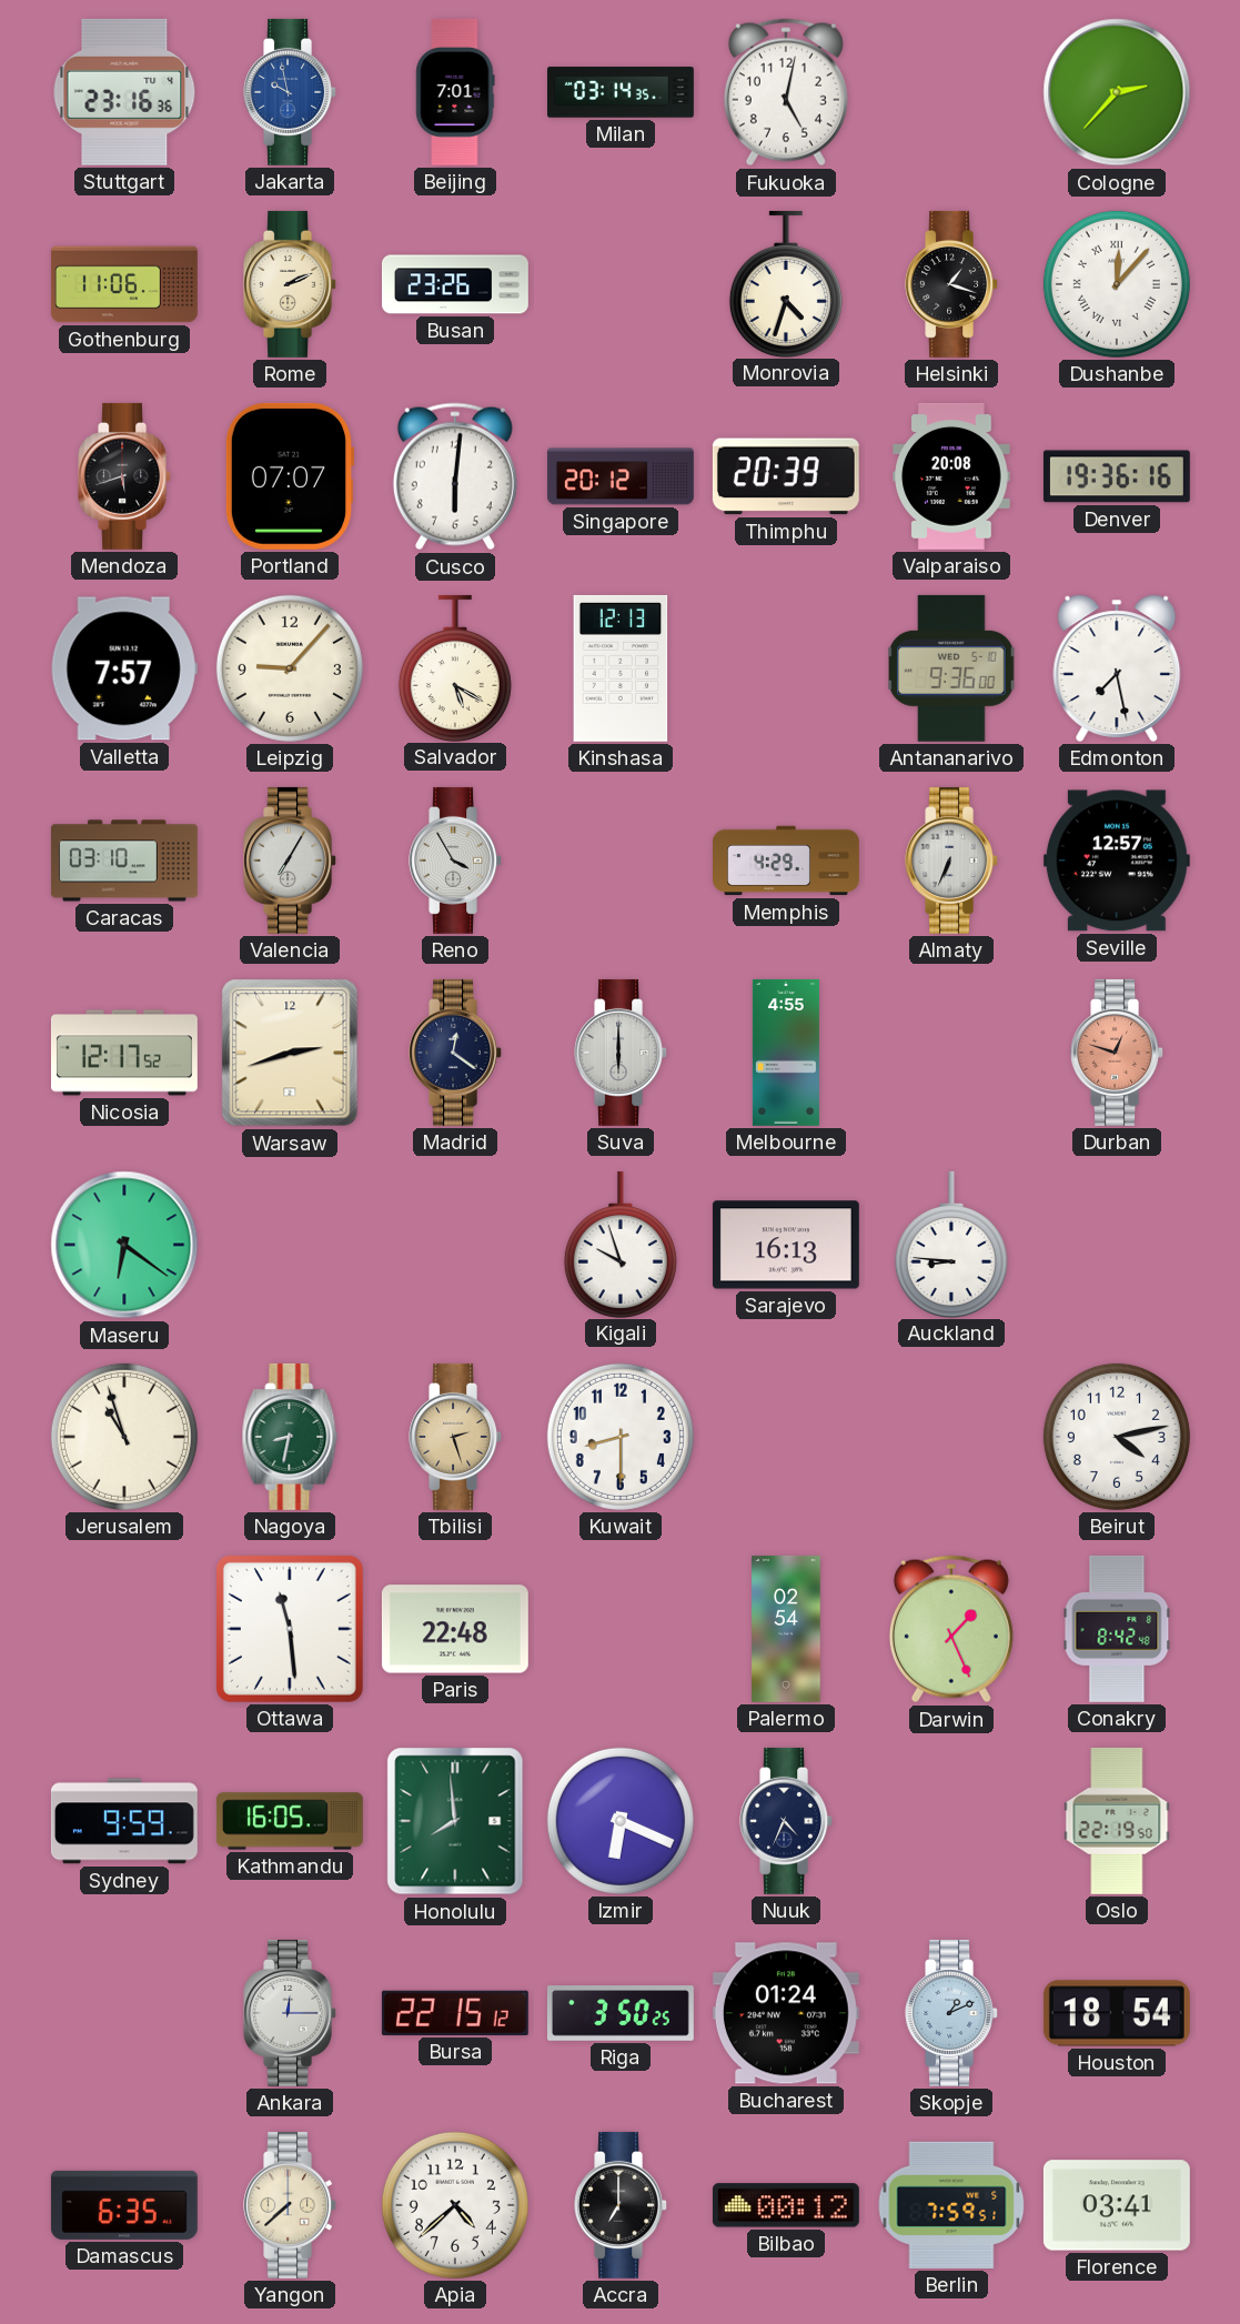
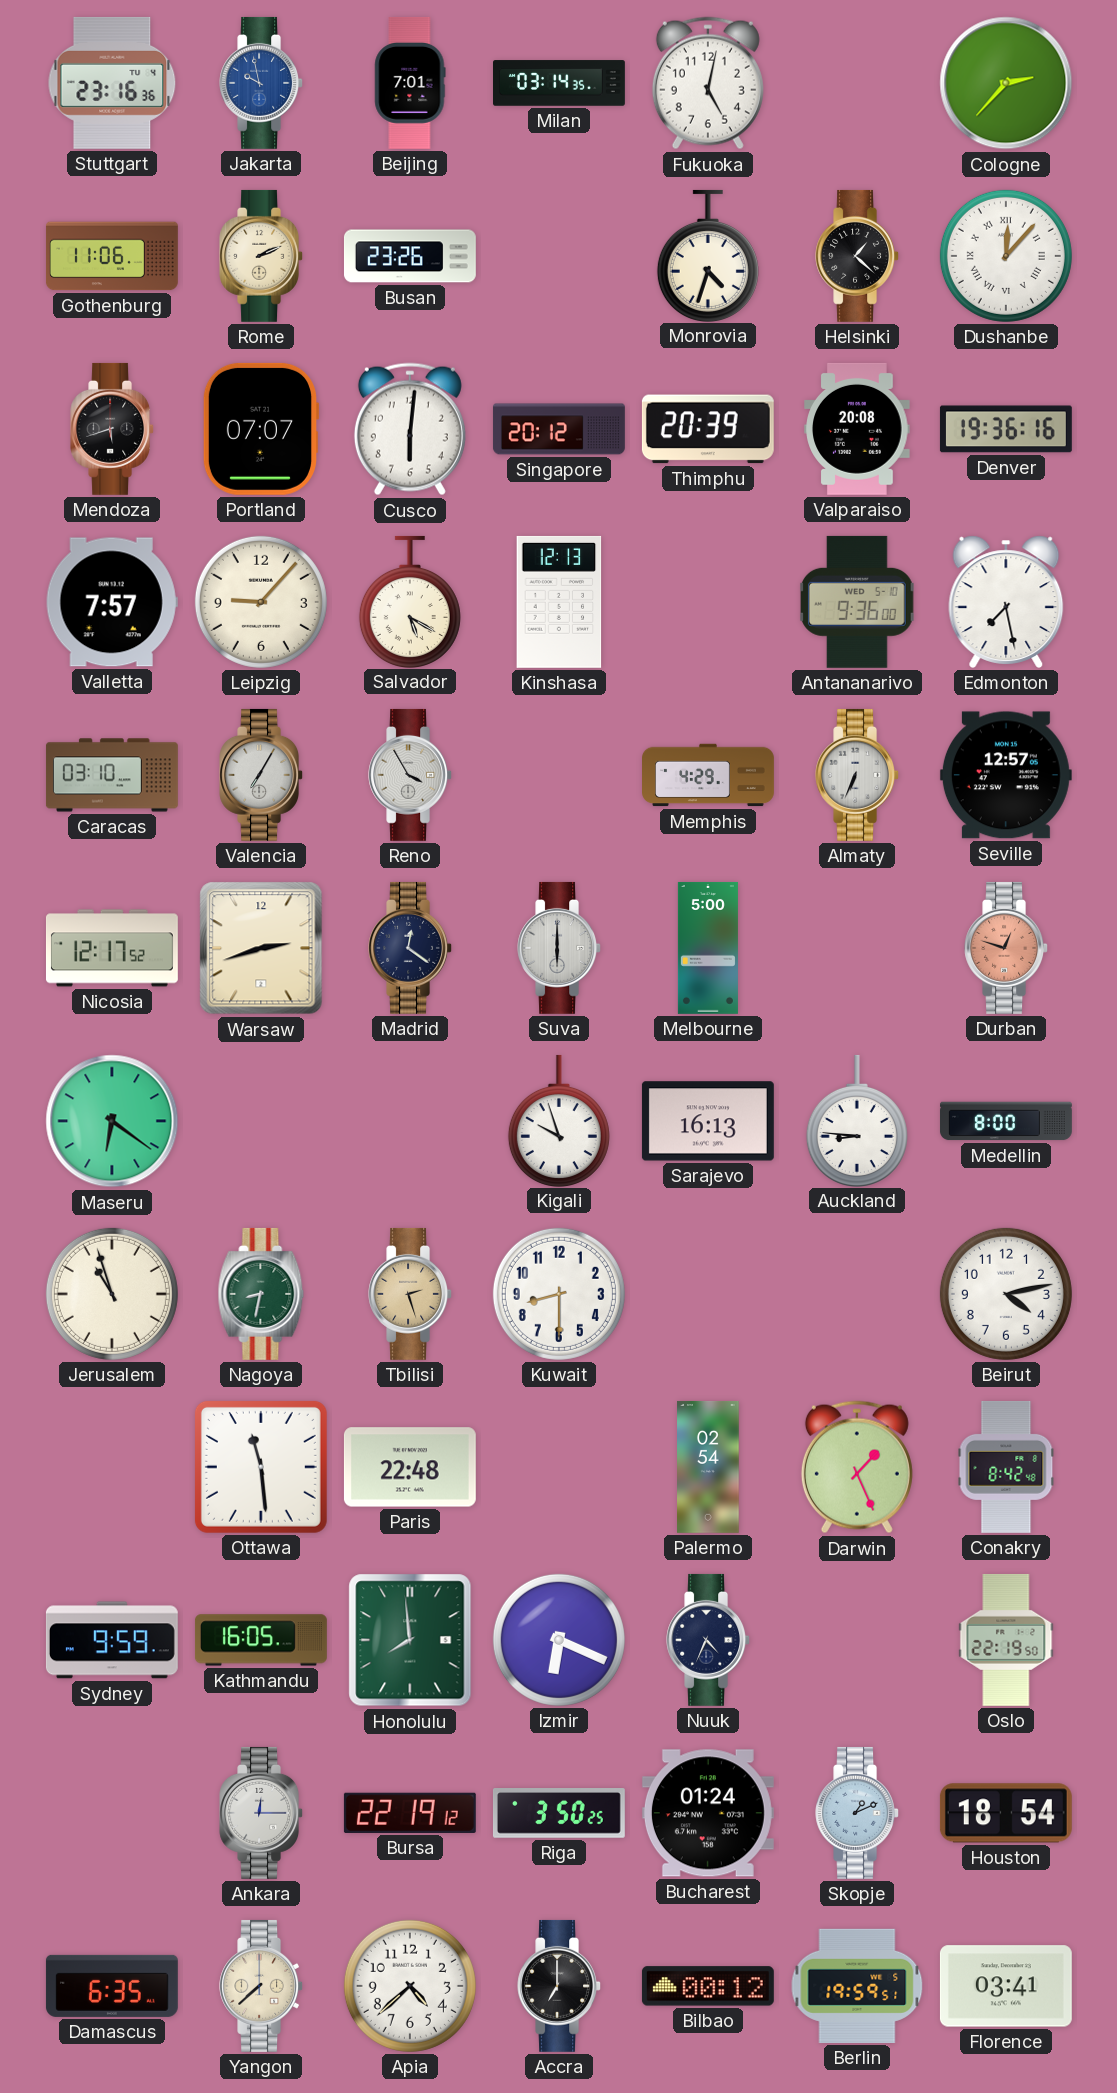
Helsinki: 1:18 -> 1:22 (857, 256)
Melbourne: 4:55 -> 5:00 (708, 948)
Medellin: none -> 8:00 (1006, 1121)
Bursa: 22:15 -> 22:19 (410, 1813)
Berlin: 7:59 -> 19:59 (857, 1986)
